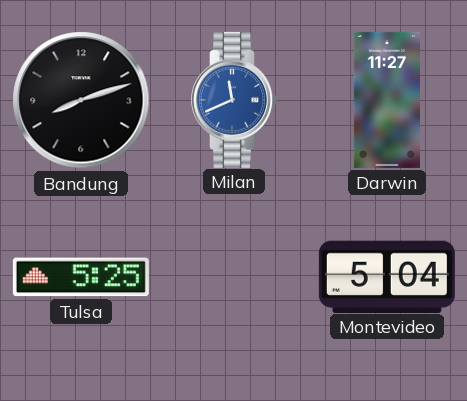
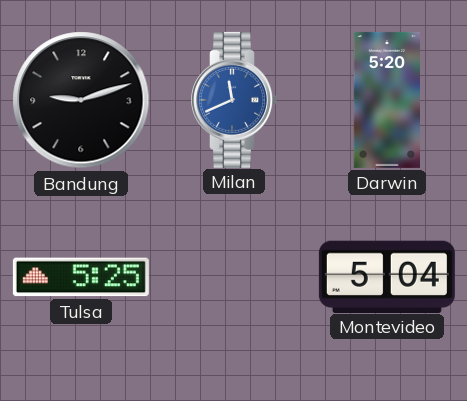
Bandung: 8:12 -> 9:12 (81, 100)
Darwin: 11:27 -> 5:20 (386, 100)
